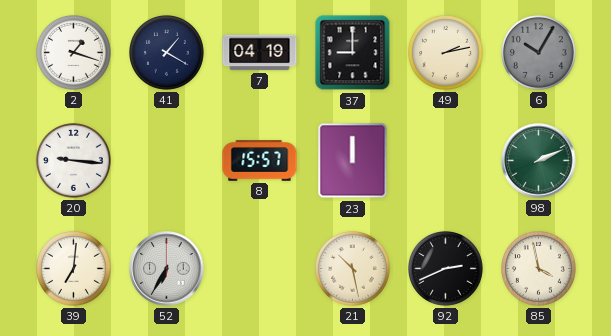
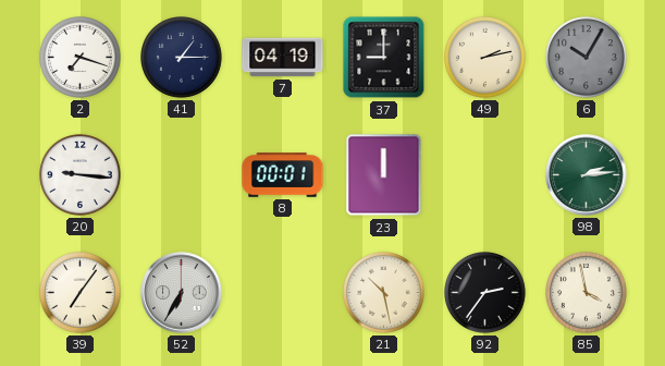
2: 1:18 -> 7:18 (81, 58)
41: 1:20 -> 1:15 (182, 58)
8: 15:57 -> 00:01 (283, 175)
98: 2:11 -> 2:14 (587, 175)
39: 7:01 -> 7:06 (81, 293)
92: 2:41 -> 2:36 (485, 293)
